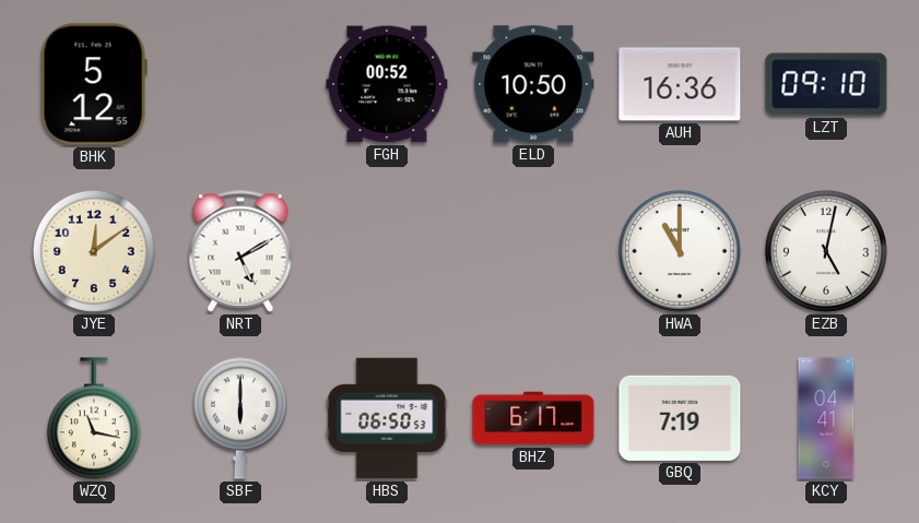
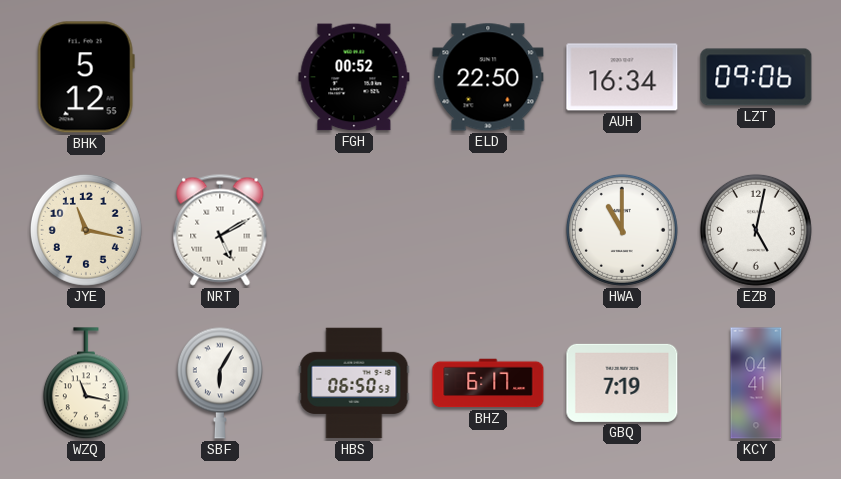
ELD: 10:50 -> 22:50 (488, 77)
AUH: 16:36 -> 16:34 (622, 77)
LZT: 09:10 -> 09:06 (756, 77)
JYE: 12:09 -> 11:17 (86, 230)
SBF: 6:00 -> 6:05 (220, 383)
